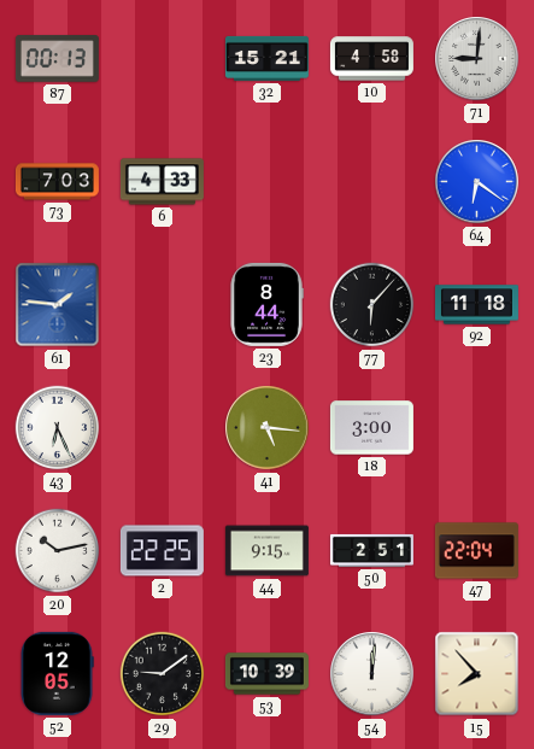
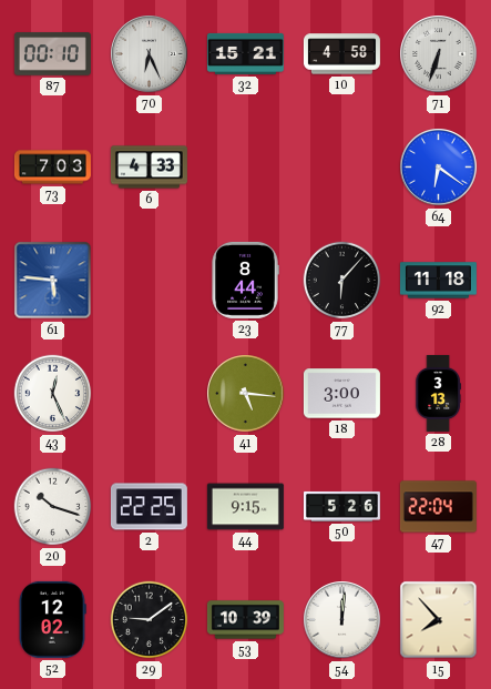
87: 00:13 -> 00:10 (52, 54)
70: none -> 6:26 (150, 54)
71: 9:01 -> 6:33 (439, 54)
61: 1:46 -> 5:46 (53, 281)
43: 6:26 -> 12:26 (53, 394)
28: none -> 3:13 (438, 393)
20: 10:13 -> 10:18 (53, 507)
50: 2:51 -> 5:26 (341, 506)
52: 12:05 -> 12:02 (52, 619)
